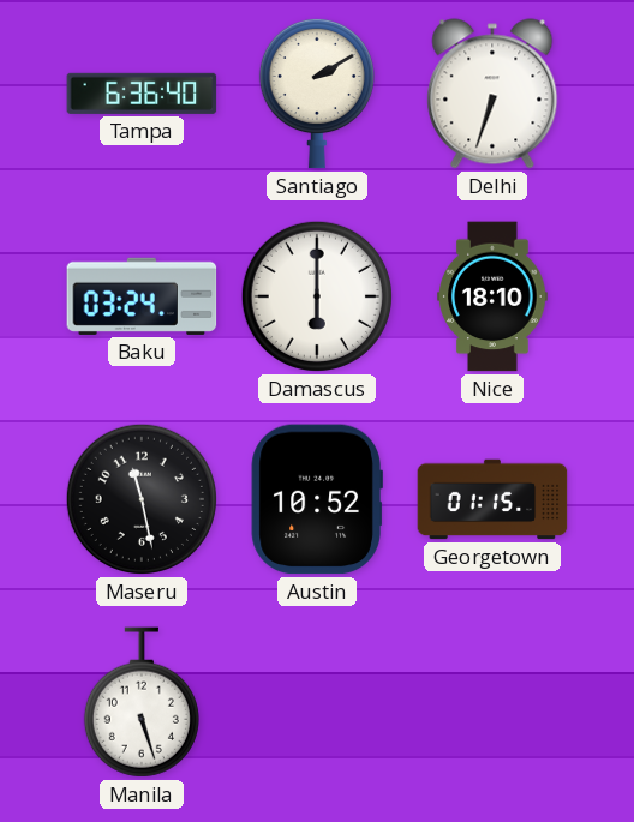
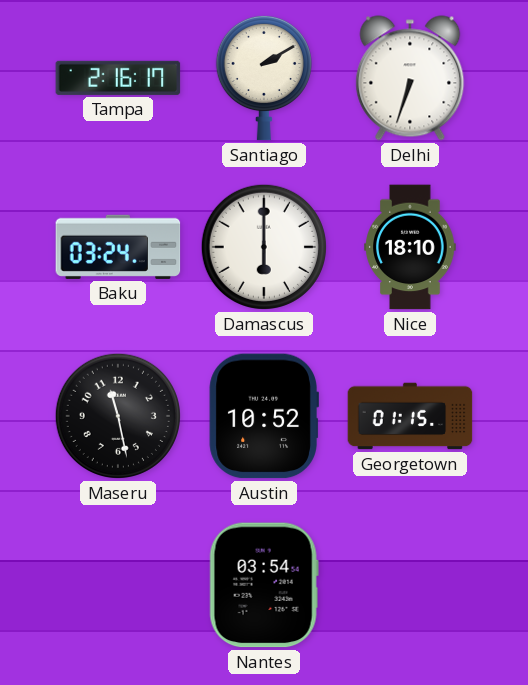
Tampa: 6:36 -> 2:16 (118, 78)
Manila: 5:27 -> none (142, 702)
Nantes: none -> 03:54 (264, 585)
